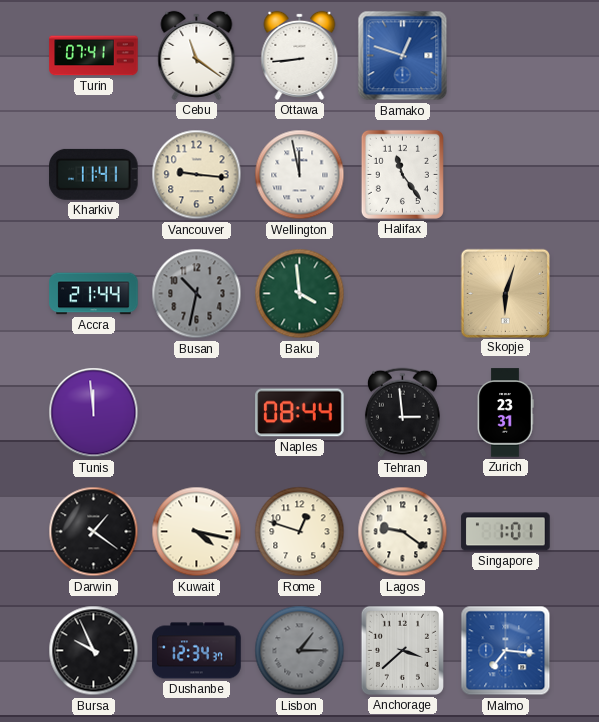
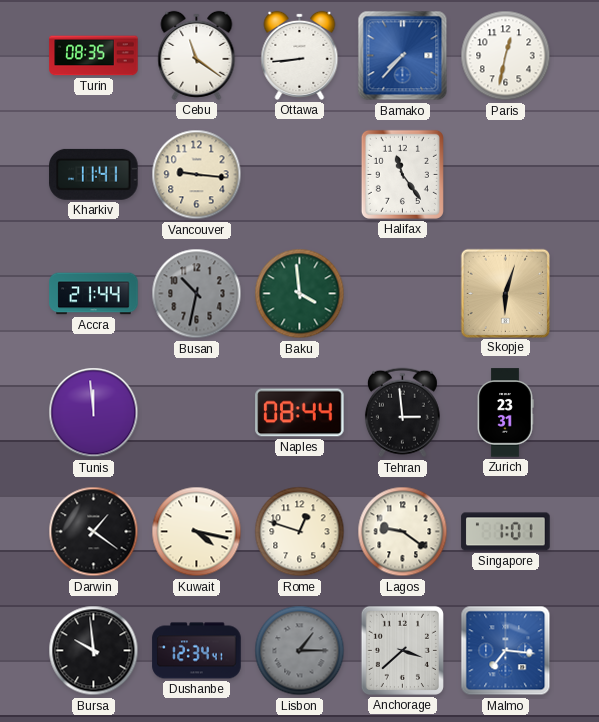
Turin: 07:41 -> 08:35 (94, 56)
Bamako: 12:48 -> 7:37 (403, 56)
Paris: none -> 12:32 (506, 56)
Wellington: 11:58 -> none (300, 175)
Bursa: 9:56 -> 9:59 (94, 651)
Dushanbe: 12:34:37 -> 12:34:41 (197, 651)
